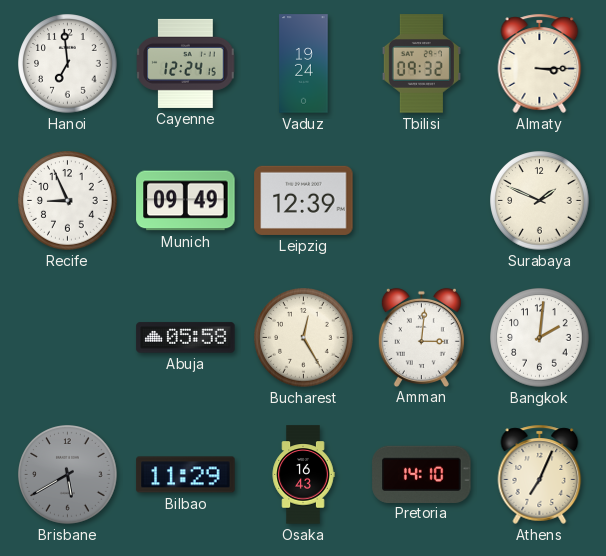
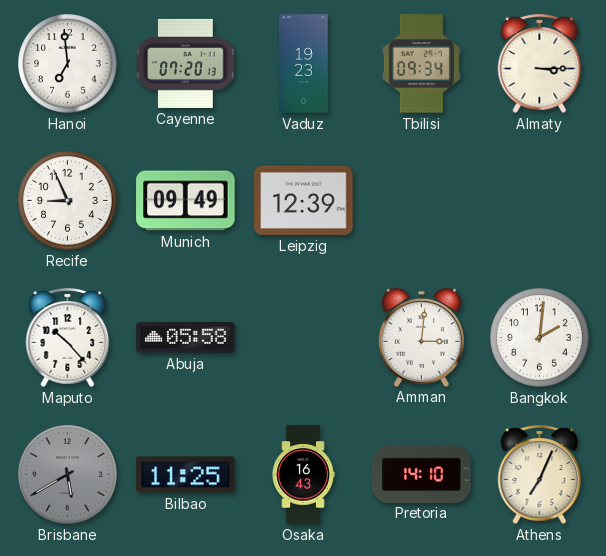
Cayenne: 12:24 -> 07:20 (186, 63)
Vaduz: 19:24 -> 19:23 (304, 64)
Tbilisi: 09:32 -> 09:34 (421, 64)
Surabaya: 1:49 -> none (540, 201)
Maputo: none -> 10:23 (68, 337)
Bucharest: 12:25 -> none (304, 338)
Bilbao: 11:29 -> 11:25 (186, 475)
